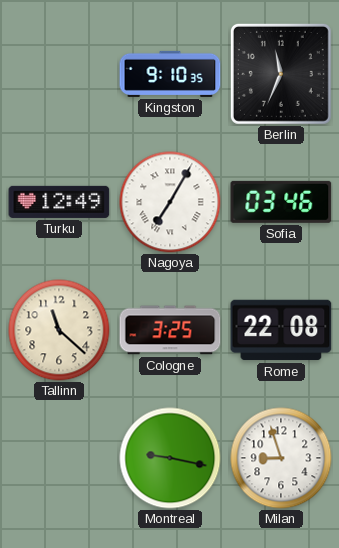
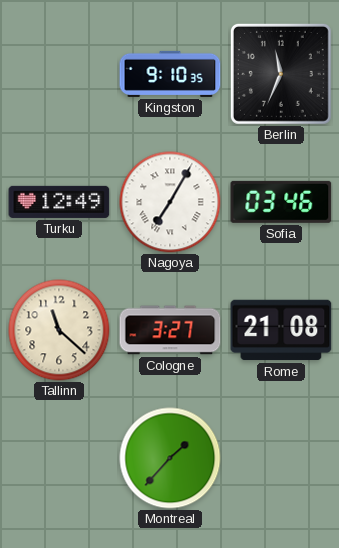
Cologne: 3:25 -> 3:27 (170, 330)
Rome: 22:08 -> 21:08 (281, 330)
Montreal: 9:17 -> 1:37 (170, 458)
Milan: 8:57 -> none (281, 458)
